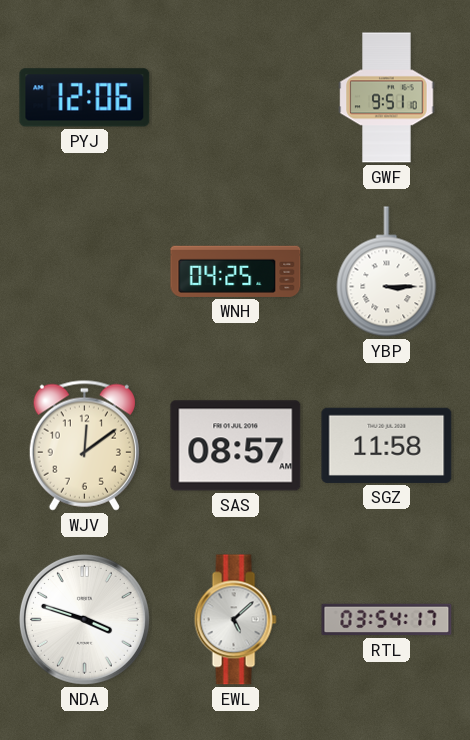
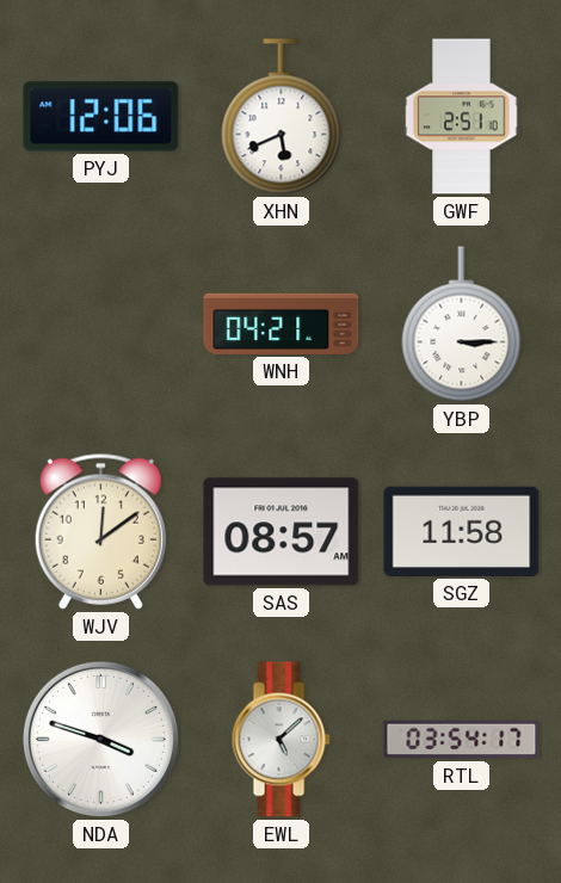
XHN: none -> 5:41 (282, 117)
GWF: 9:51 -> 2:51 (462, 117)
WNH: 04:25 -> 04:21 (282, 323)
